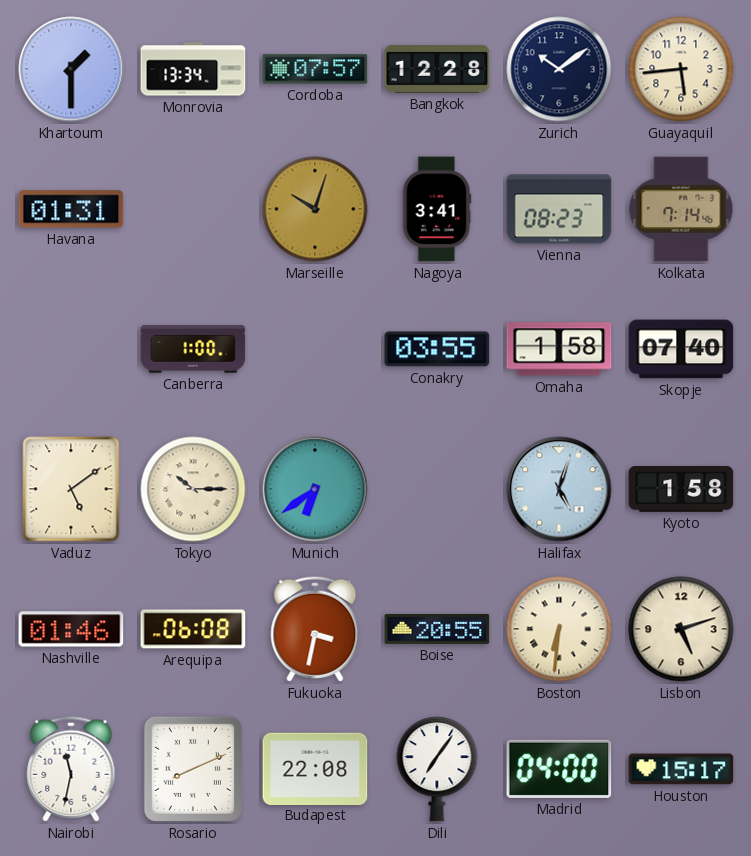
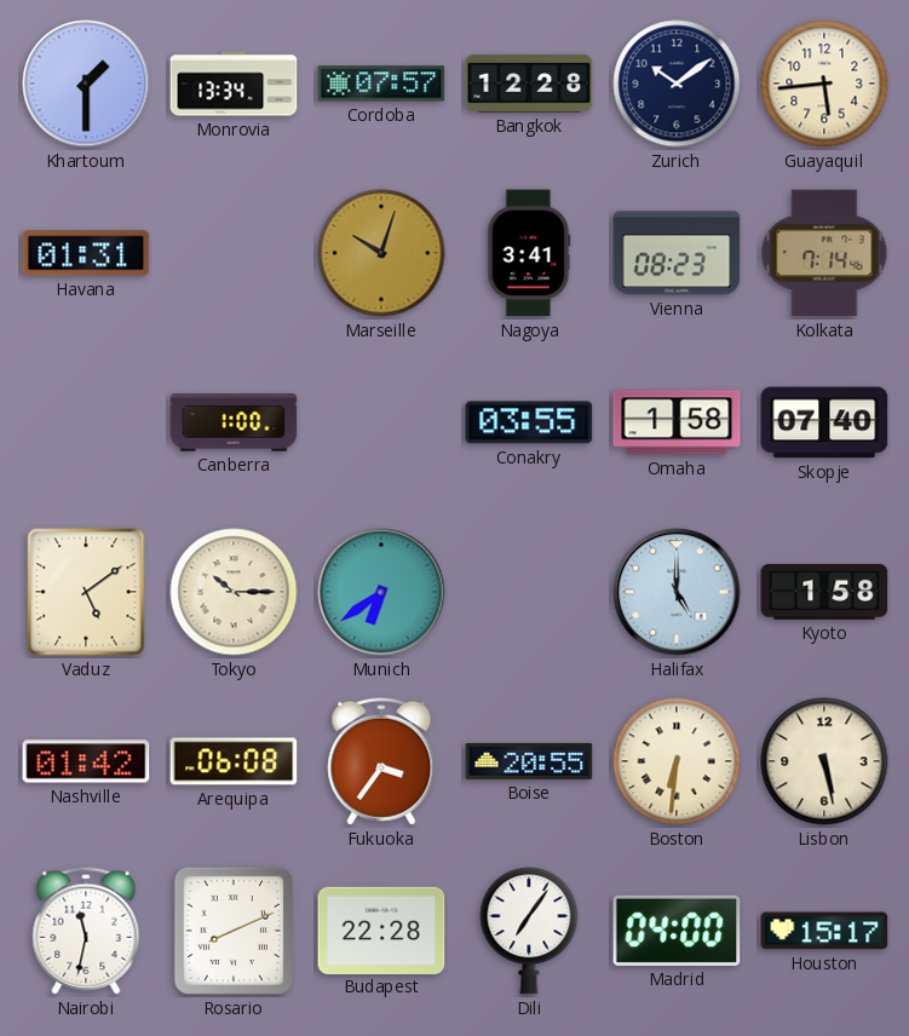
Halifax: 5:03 -> 5:00 (677, 592)
Nashville: 01:46 -> 01:42 (86, 761)
Fukuoka: 3:32 -> 3:36 (381, 761)
Lisbon: 5:12 -> 5:28 (824, 761)
Budapest: 22:08 -> 22:28 (381, 929)
